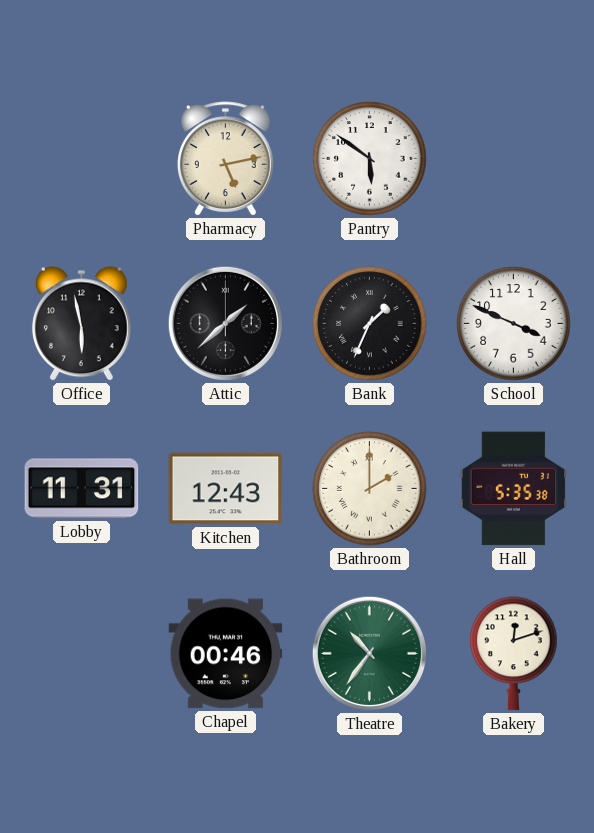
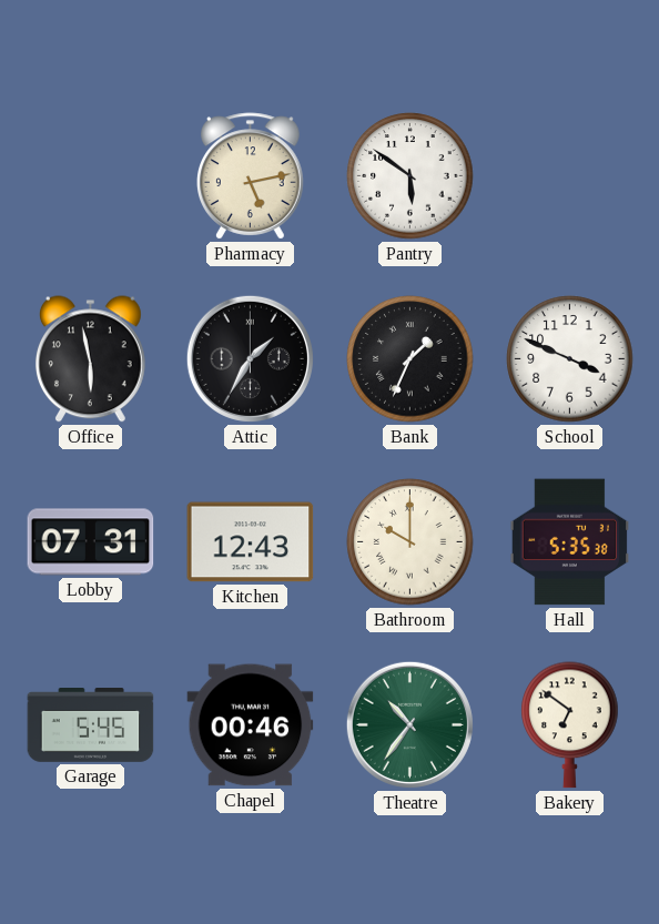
Attic: 1:38 -> 1:35 (250, 358)
Lobby: 11:31 -> 07:31 (91, 542)
Bathroom: 2:00 -> 10:00 (410, 542)
Garage: none -> 5:45 (91, 725)
Bakery: 12:12 -> 6:51 (570, 725)
